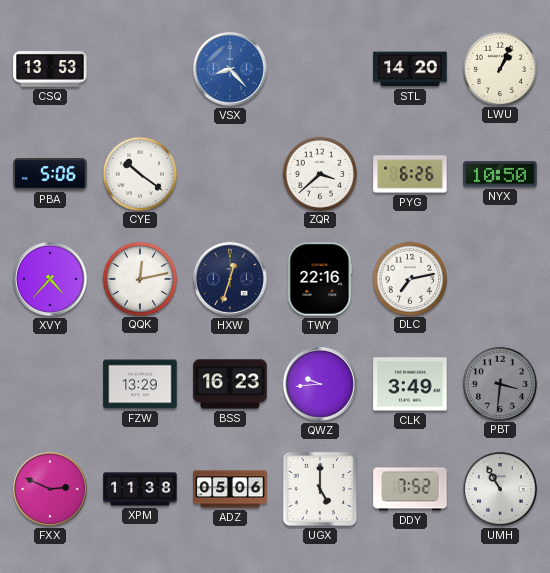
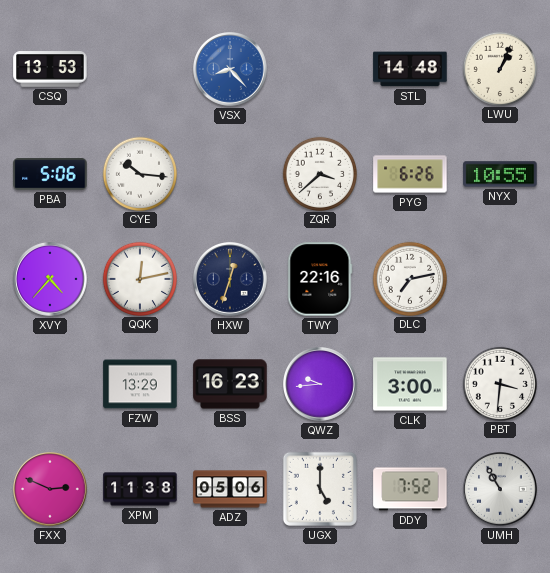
STL: 14:20 -> 14:48 (410, 69)
CYE: 10:21 -> 10:16 (139, 173)
NYX: 10:50 -> 10:55 (500, 174)
CLK: 3:49 -> 3:00 (410, 384)
PBT dial: grey -> white (499, 383)
